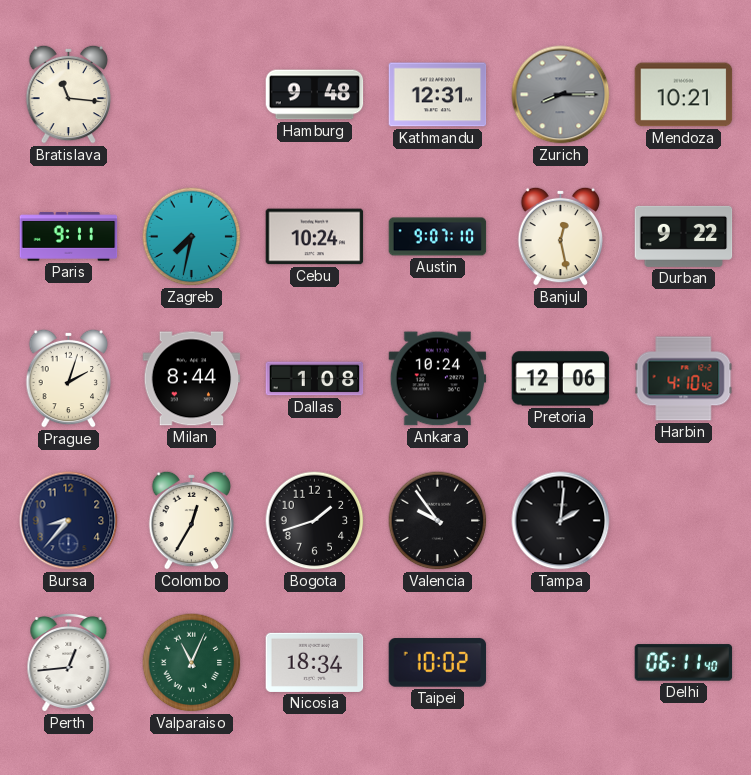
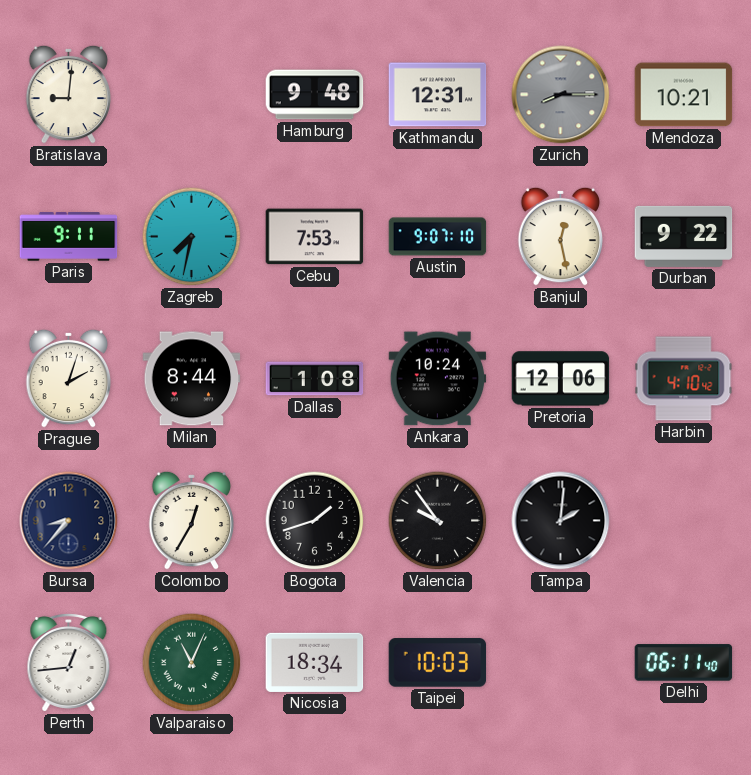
Bratislava: 11:16 -> 9:01 (69, 94)
Cebu: 10:24 -> 7:53 (315, 237)
Taipei: 10:02 -> 10:03 (438, 663)
